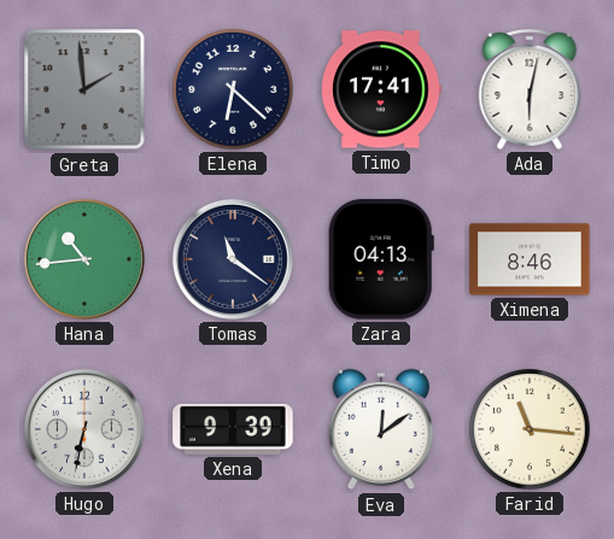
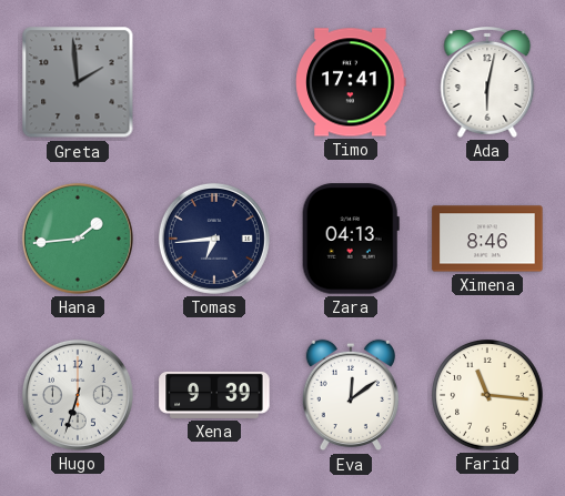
Elena: 6:22 -> none (233, 89)
Hana: 10:44 -> 1:44 (78, 239)
Tomas: 11:21 -> 6:44 (214, 239)
Hugo: 6:32 -> 6:33 (78, 395)
